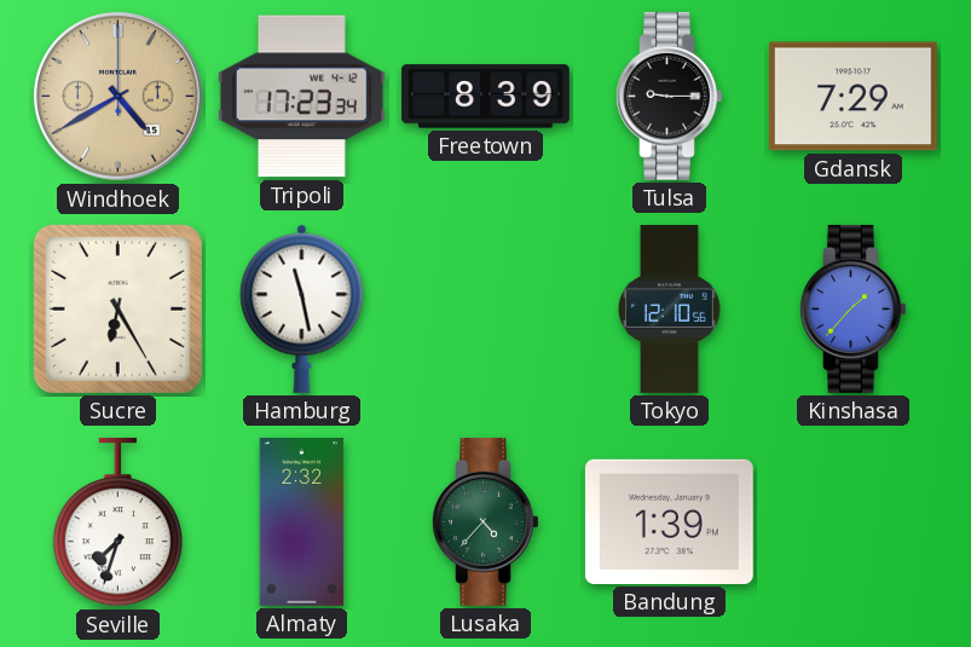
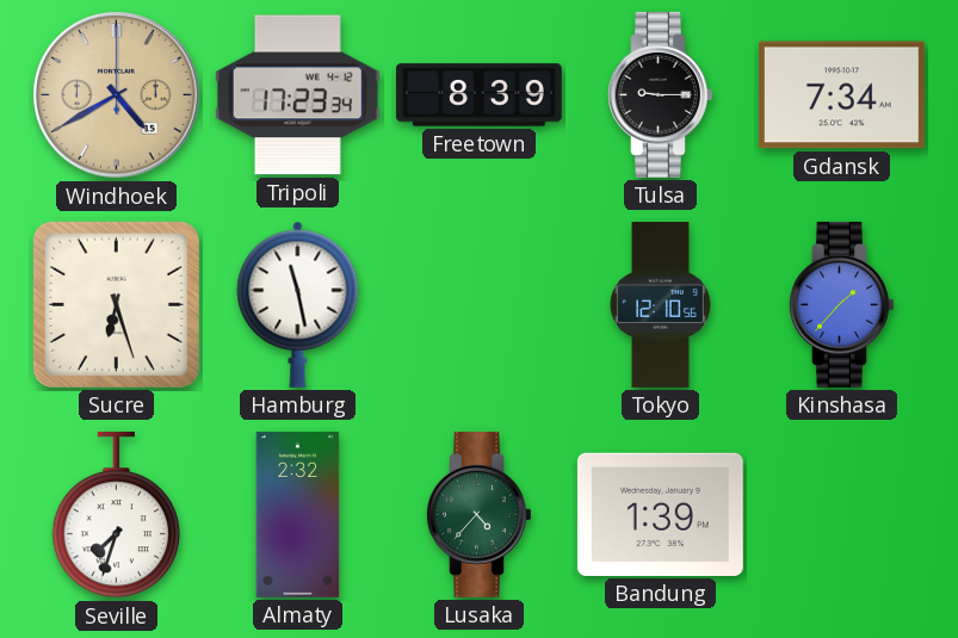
Gdansk: 7:29 -> 7:34 (841, 95)
Sucre: 6:25 -> 6:27 (116, 304)
